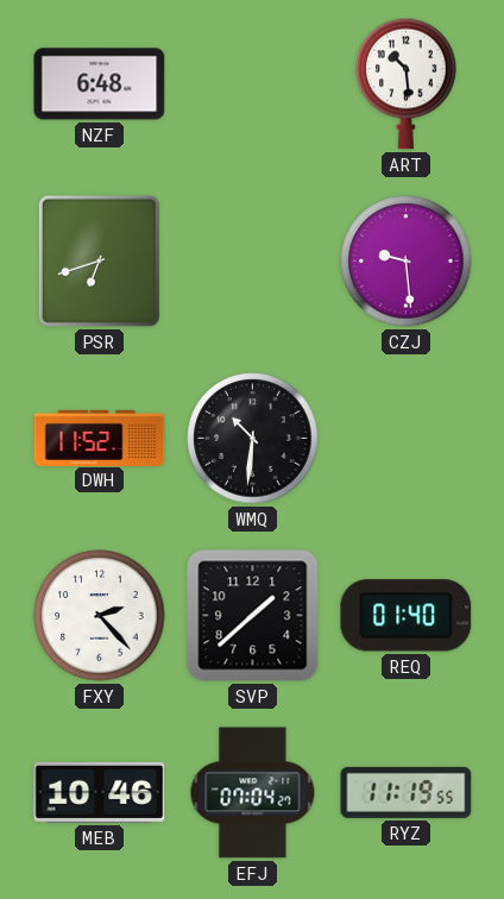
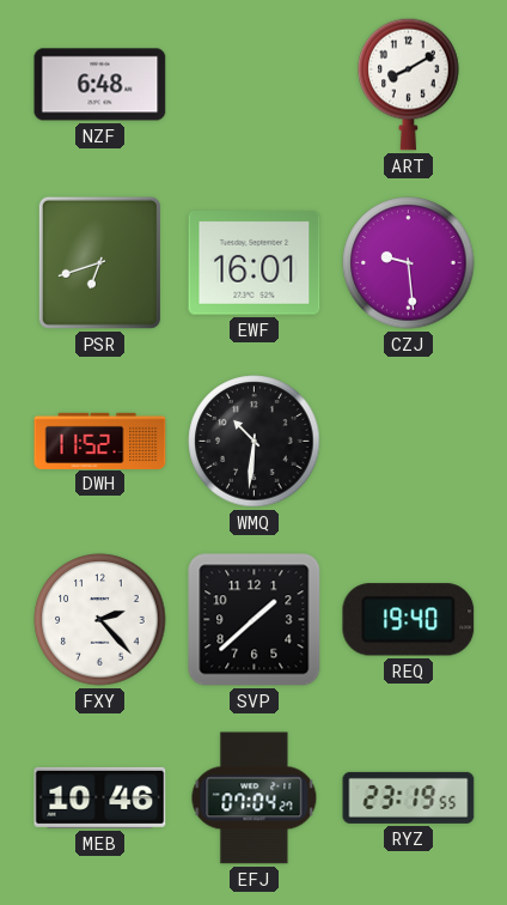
ART: 10:29 -> 8:10 (409, 84)
EWF: none -> 16:01 (255, 263)
REQ: 01:40 -> 19:40 (409, 620)
RYZ: 11:19 -> 23:19 (409, 797)
